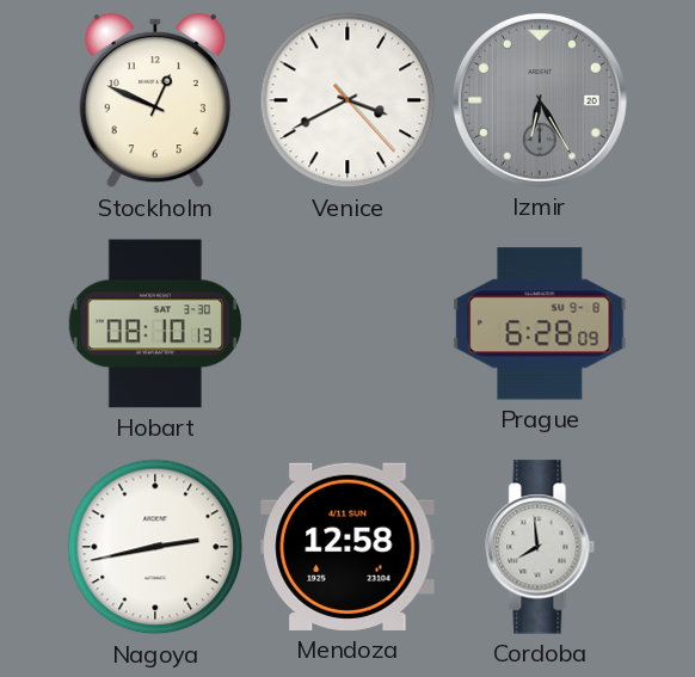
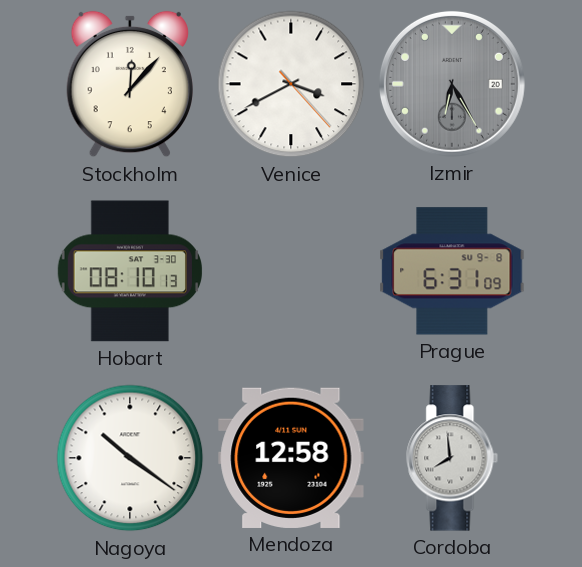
Stockholm: 12:49 -> 12:07 (130, 84)
Prague: 6:28 -> 6:31 (452, 271)
Nagoya: 2:43 -> 10:21 (130, 458)
